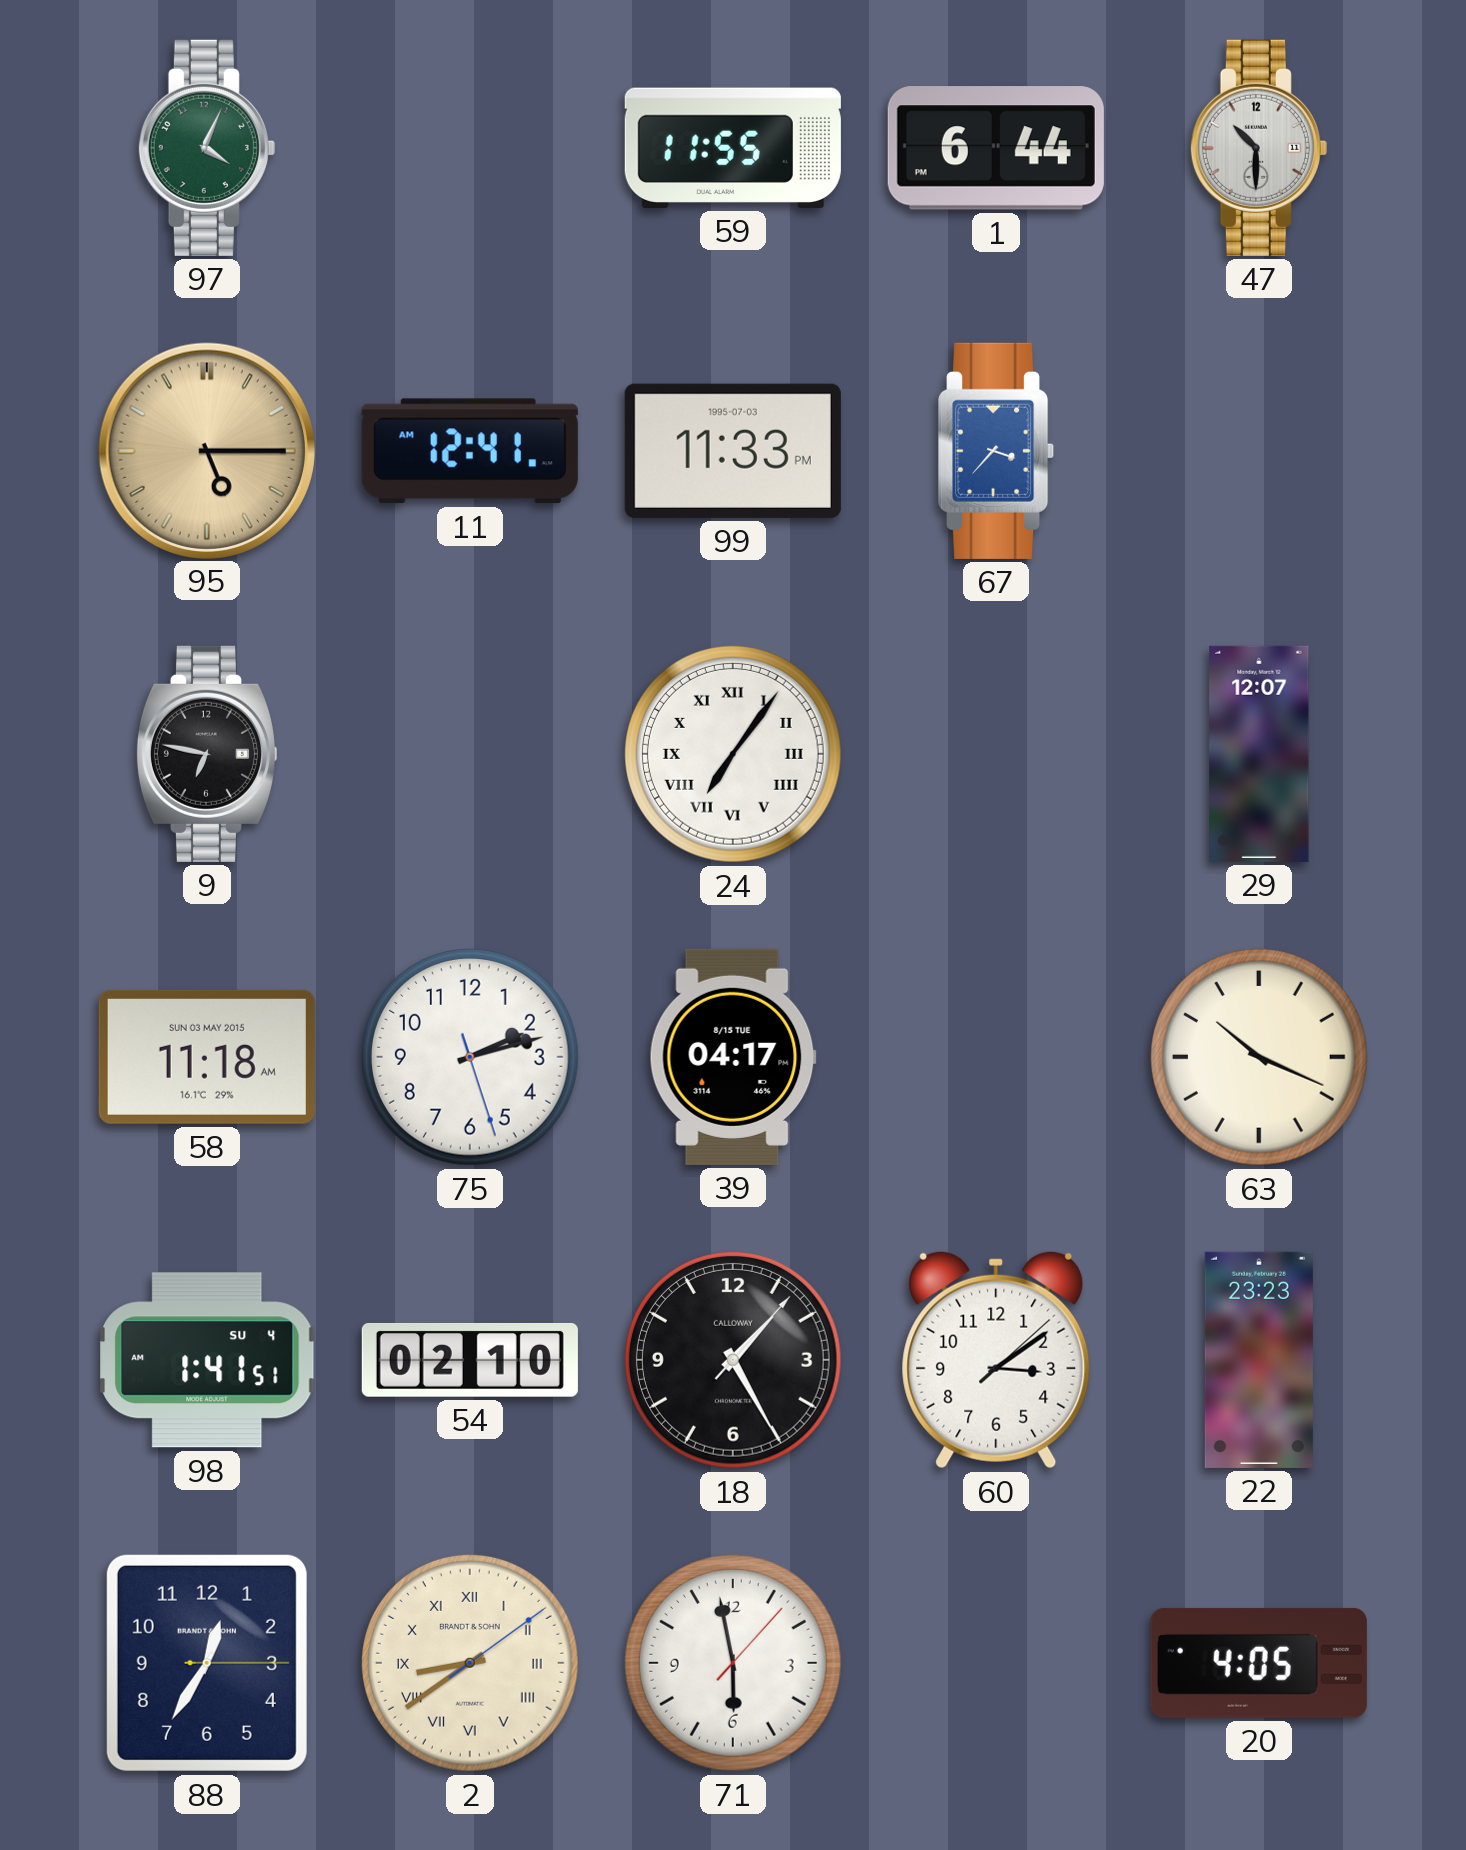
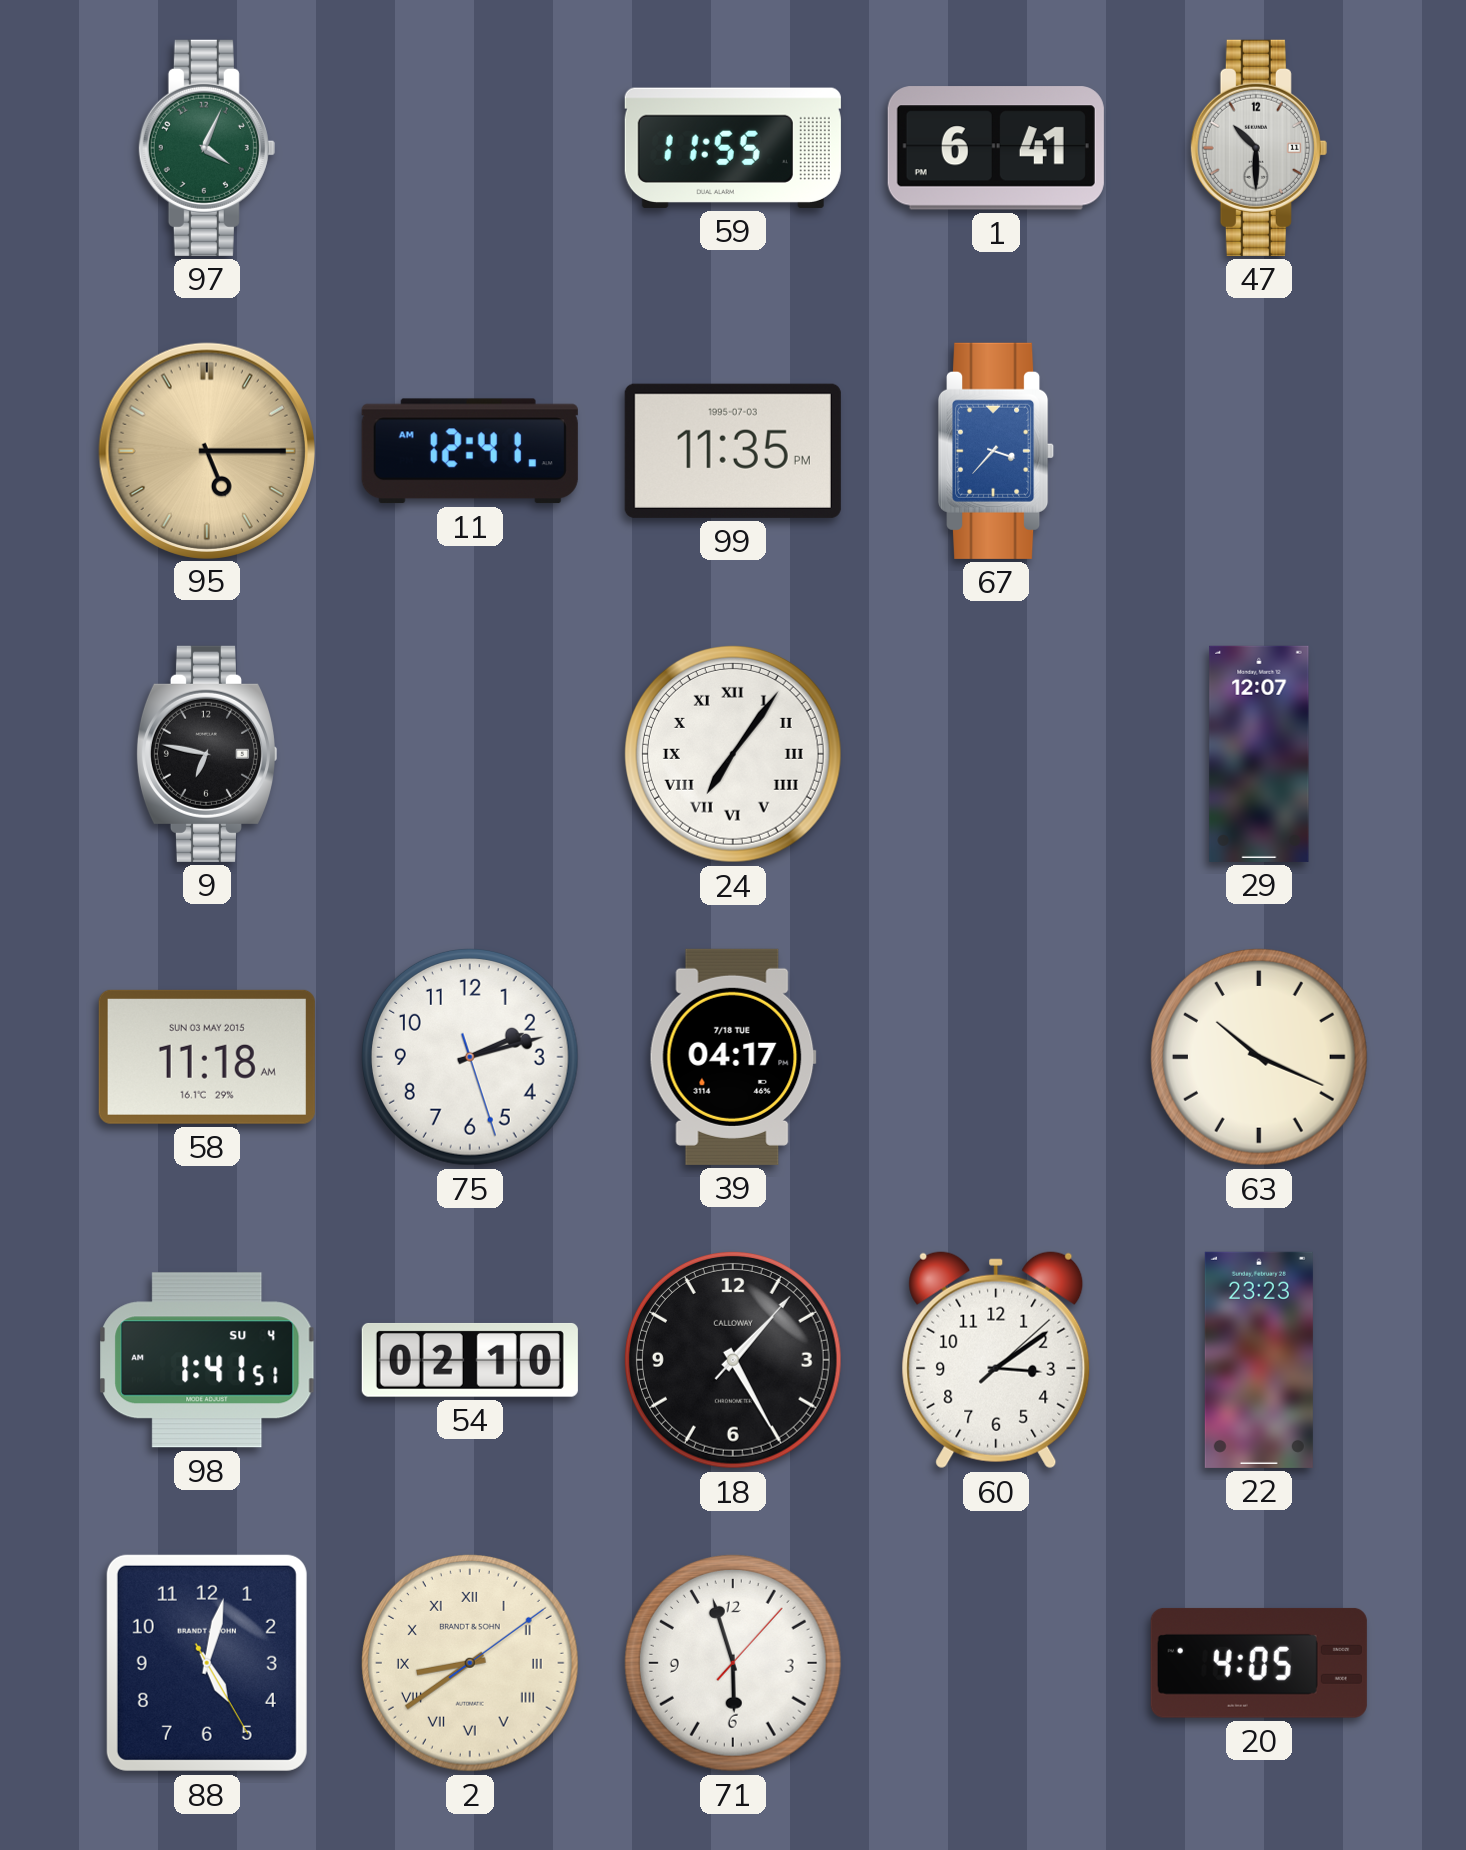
1: 6:44 -> 6:41 (996, 148)
99: 11:33 -> 11:35 (733, 451)
39 date: 8/15 TUE -> 7/18 TUE (733, 1057)
88: 12:35 -> 5:02 (207, 1663)
71: 5:58 -> 5:57 (733, 1663)
